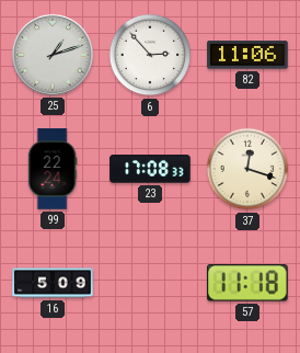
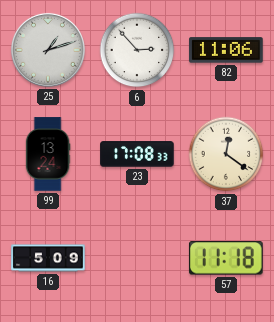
99: 22:24 -> 13:24 (48, 154)
37: 12:18 -> 12:21 (226, 154)
